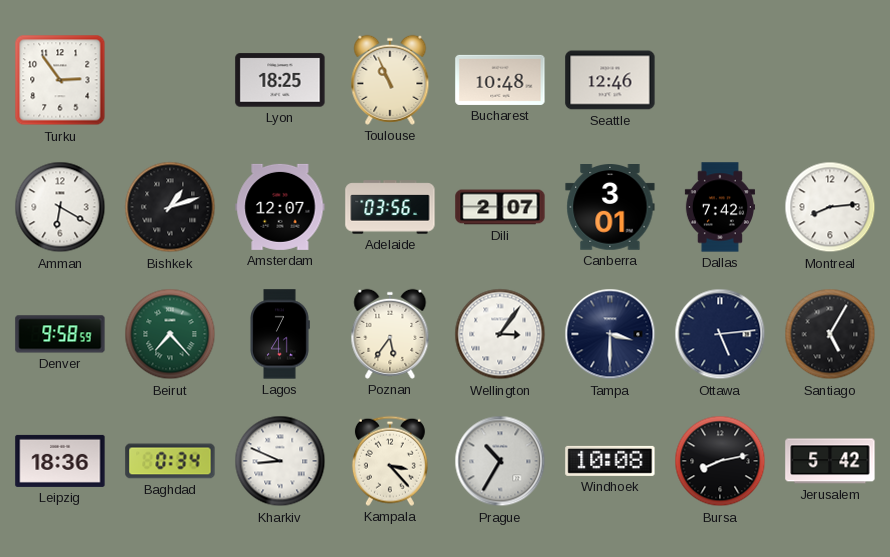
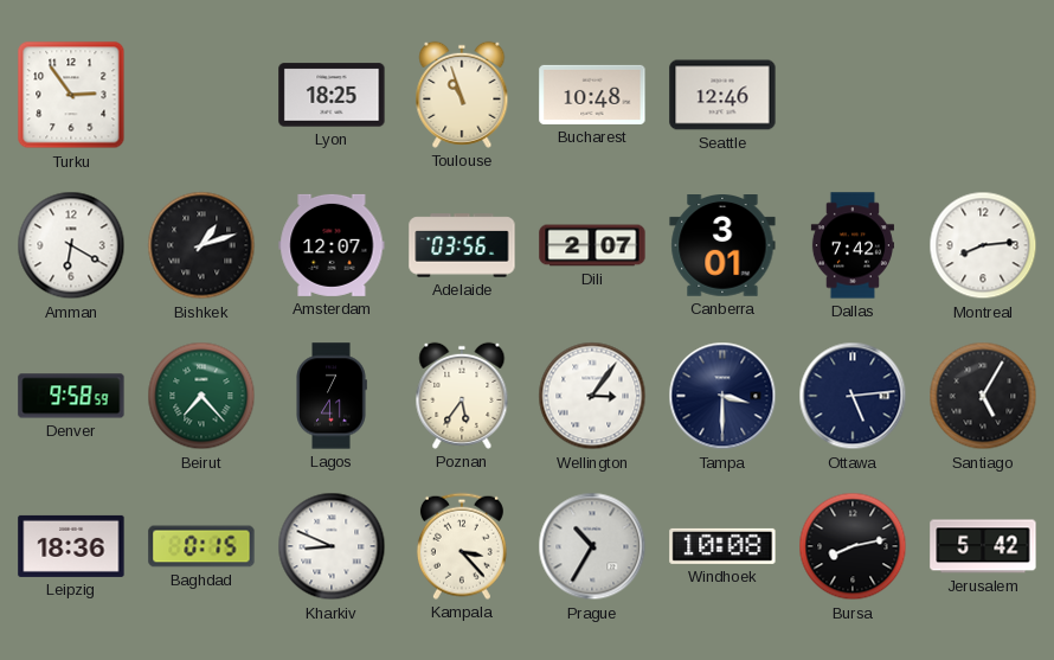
Toulouse: 10:56 -> 10:57 (462, 95)
Baghdad: 0:34 -> 0:15 (201, 546)
